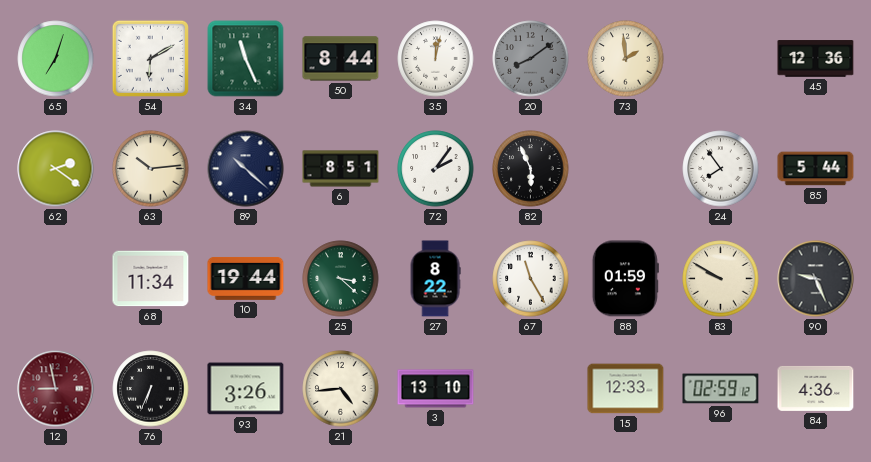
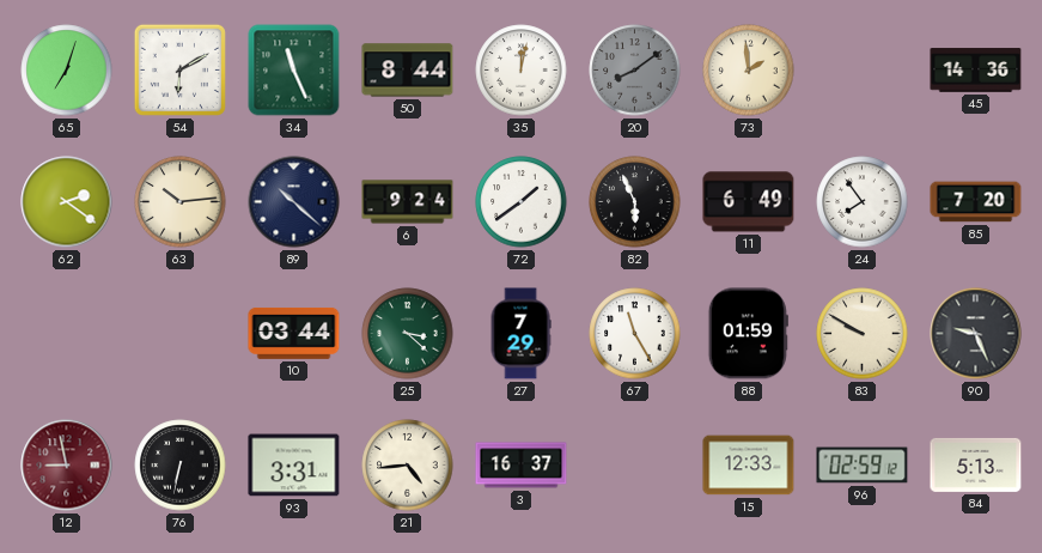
45: 12:36 -> 14:36 (976, 71)
6: 8:51 -> 9:24 (408, 202)
72: 2:06 -> 1:39 (522, 202)
11: none -> 6:49 (749, 202)
85: 5:44 -> 7:20 (976, 202)
68: 11:34 -> none (151, 279)
10: 19:44 -> 03:44 (294, 333)
27: 8:22 -> 7:29 (520, 334)
76: 6:34 -> 6:32 (181, 466)
93: 3:26 -> 3:31 (294, 466)
3: 13:10 -> 16:37 (522, 466)
84: 4:36 -> 5:13 (976, 464)
